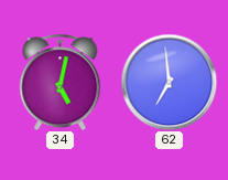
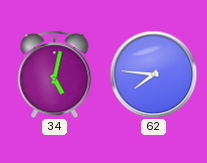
62: 6:59 -> 7:46 (153, 74)
